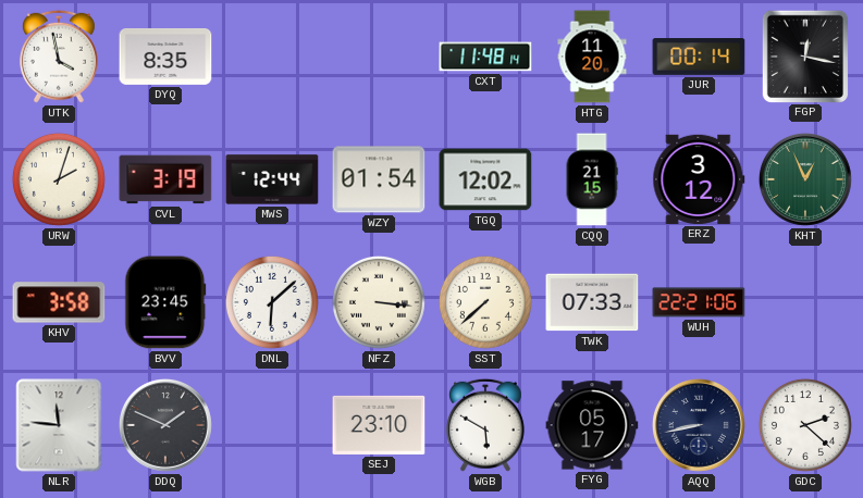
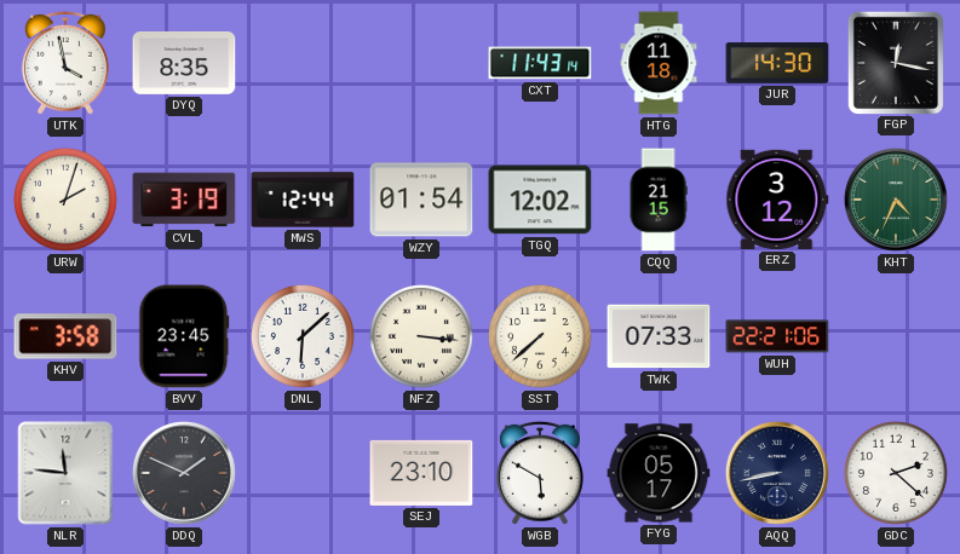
CXT: 11:48 -> 11:43 (540, 63)
HTG: 11:20 -> 11:18 (659, 63)
JUR: 00:14 -> 14:30 (777, 64)
KHT: 12:56 -> 4:34 (896, 200)
